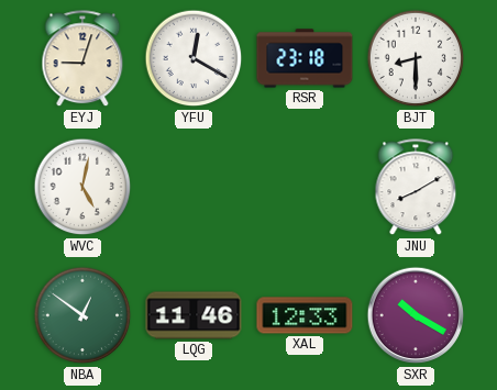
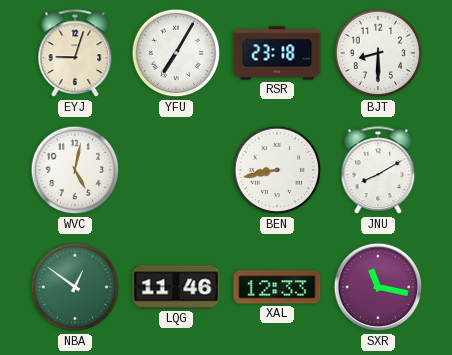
YFU: 12:20 -> 7:05 (176, 53)
BEN: none -> 8:43 (277, 170)
SXR: 10:20 -> 11:17 (378, 287)
